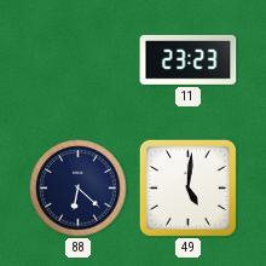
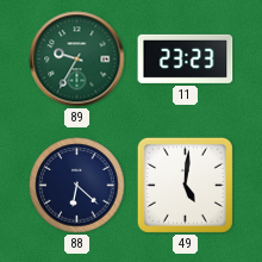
89: none -> 9:35 (77, 60)
